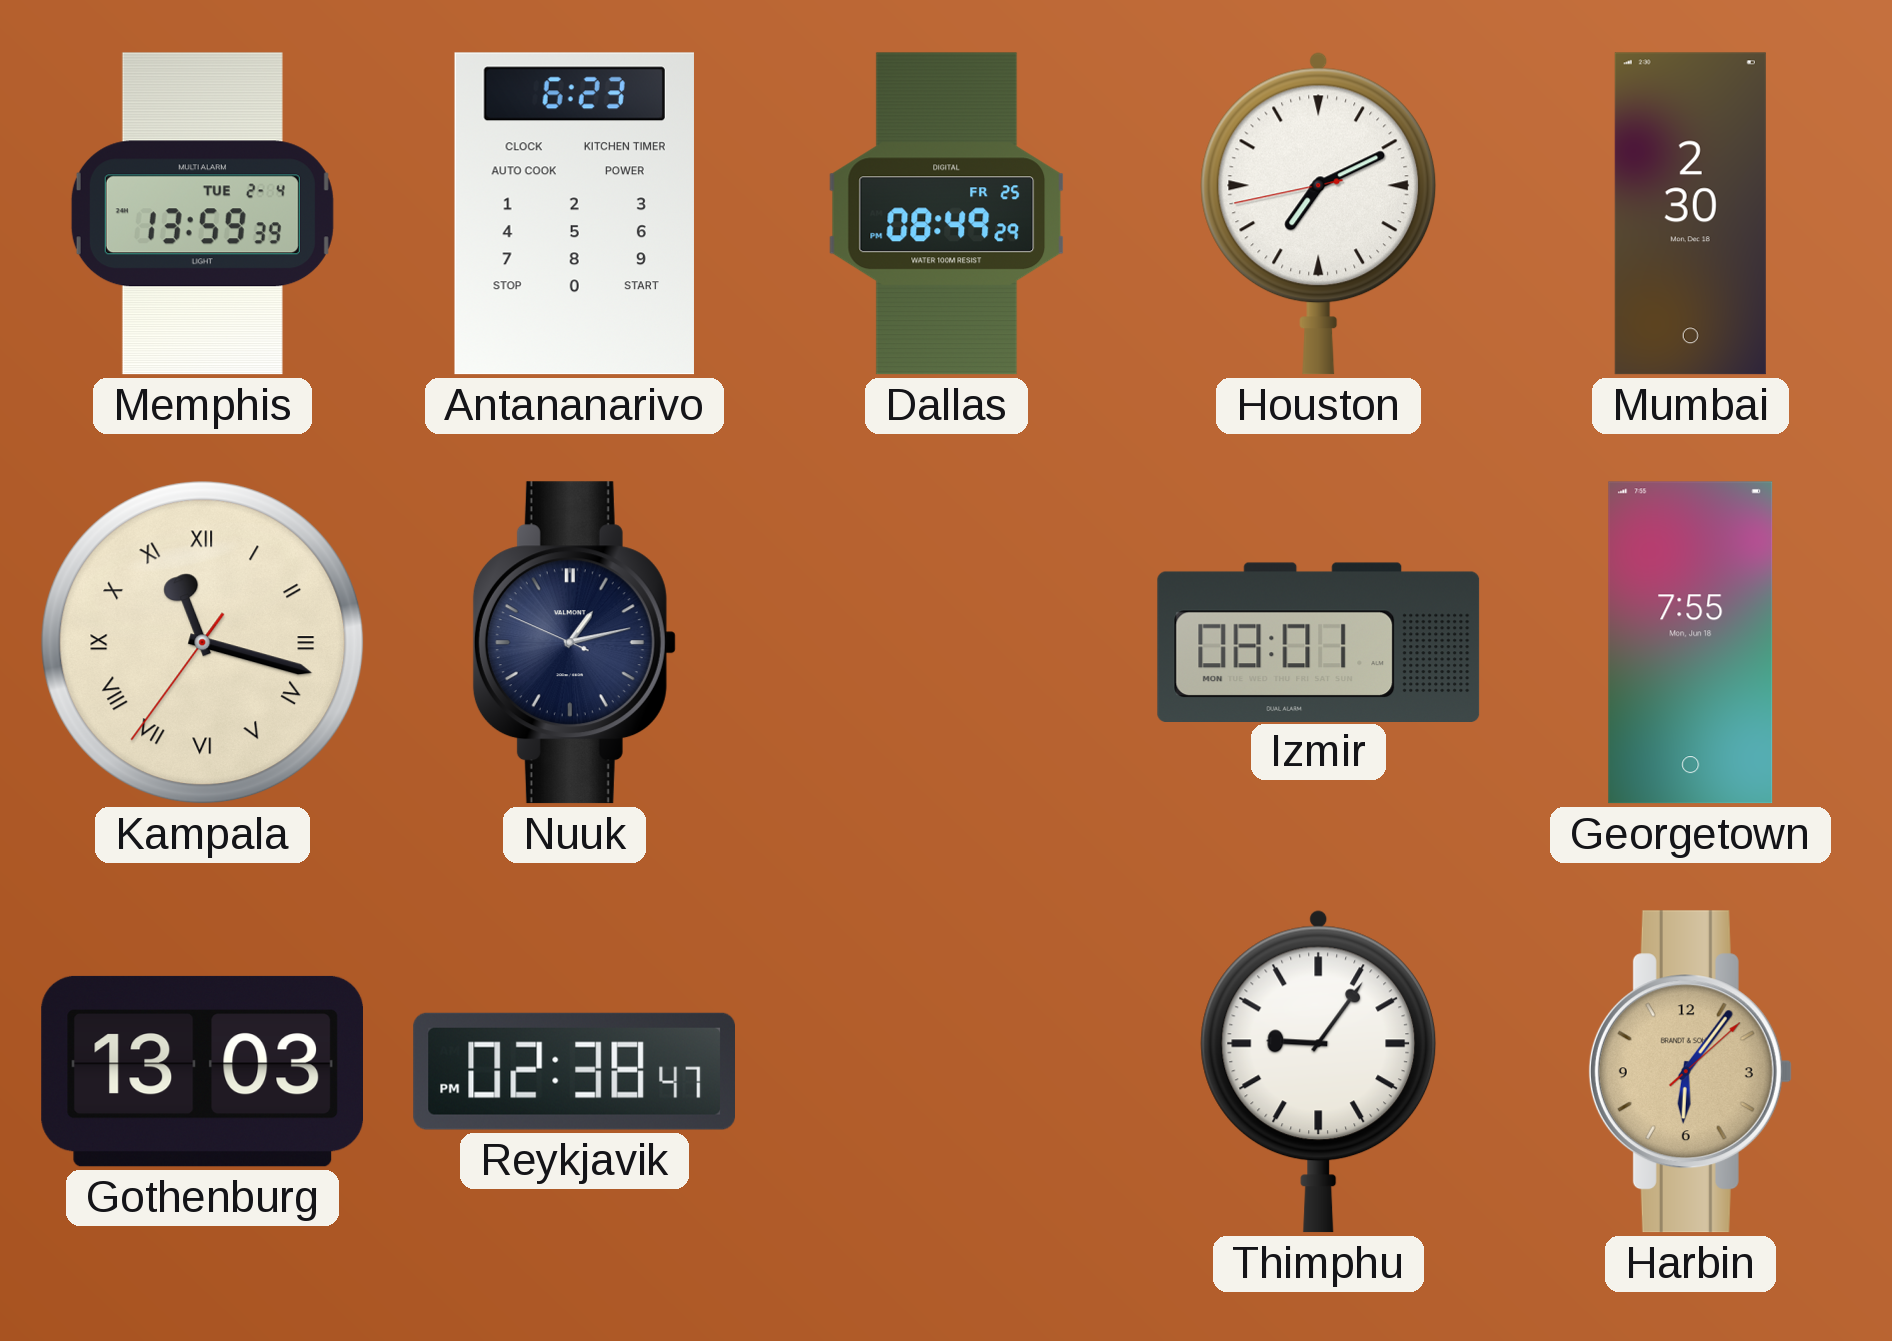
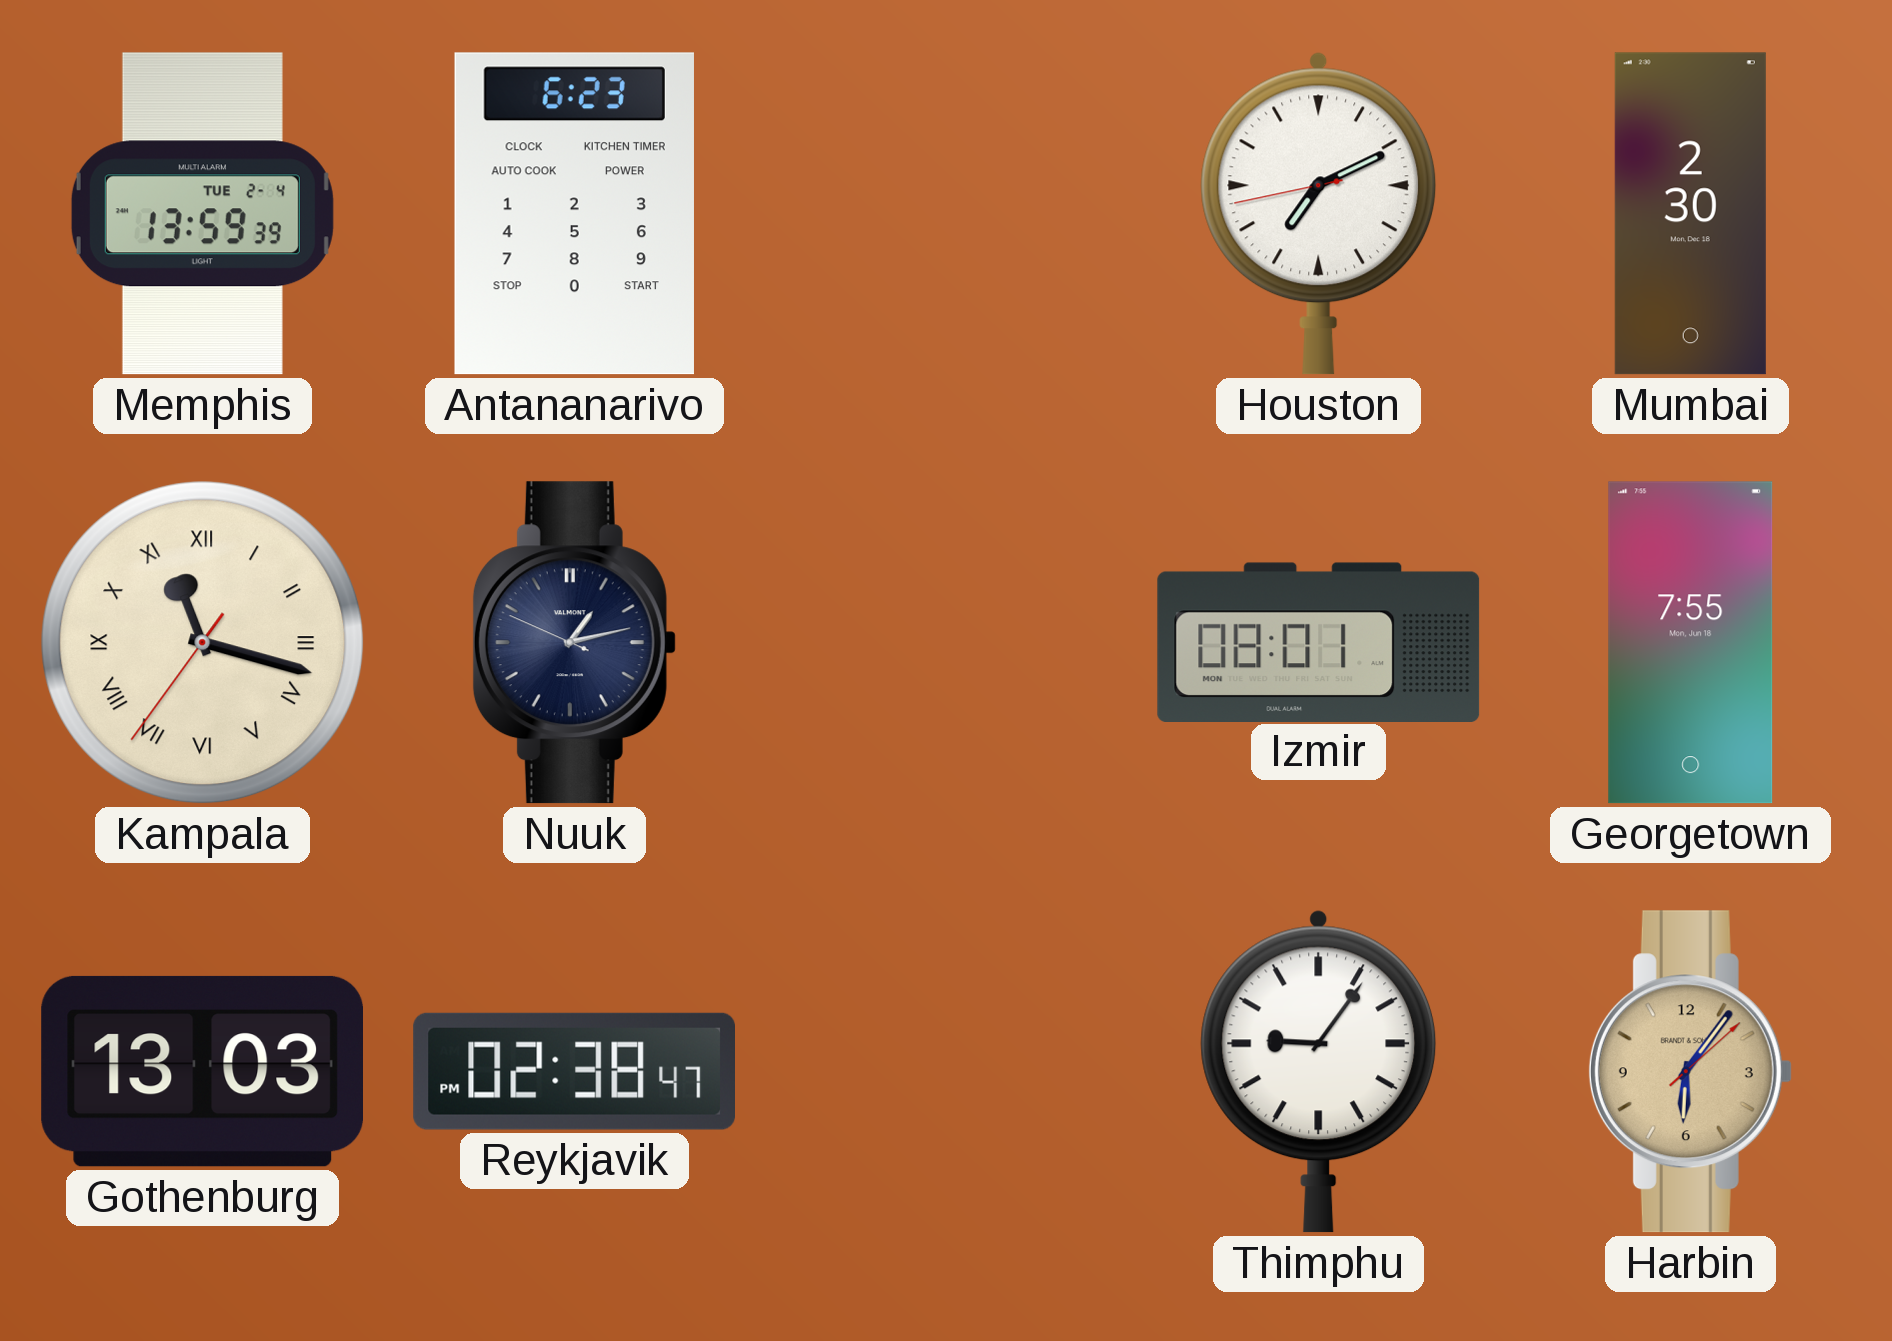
Dallas: 08:49 -> none (947, 214)
